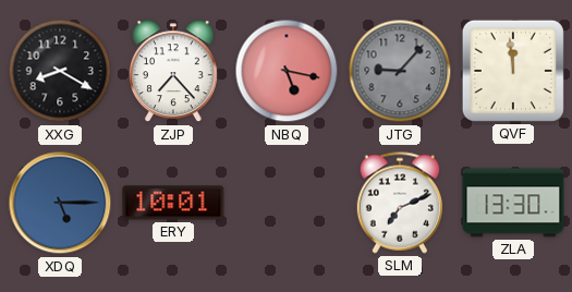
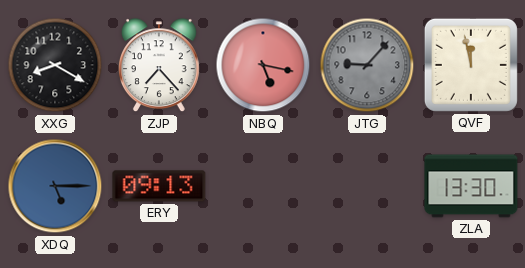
QVF: 11:59 -> 11:58 (471, 65)
ERY: 10:01 -> 09:13 (159, 186)
SLM: 7:11 -> none (399, 203)
